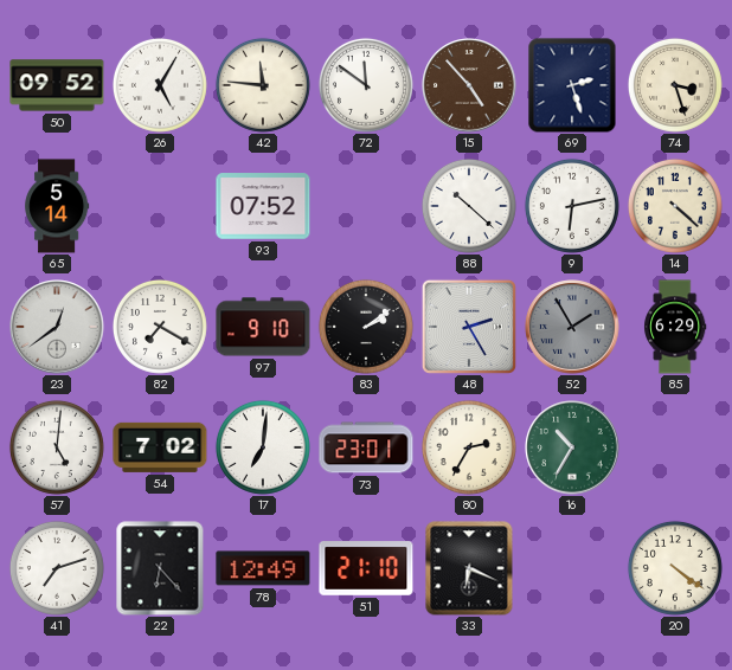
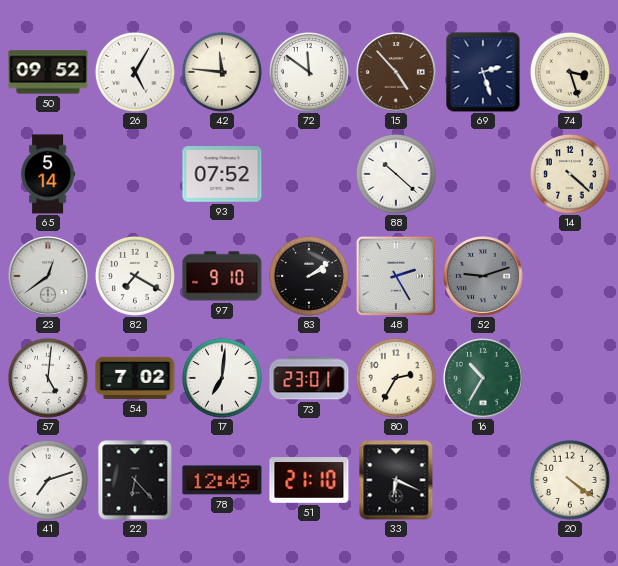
9: 6:13 -> none (572, 206)
52: 1:55 -> 9:12 (483, 276)
85: 6:29 -> none (675, 327)
